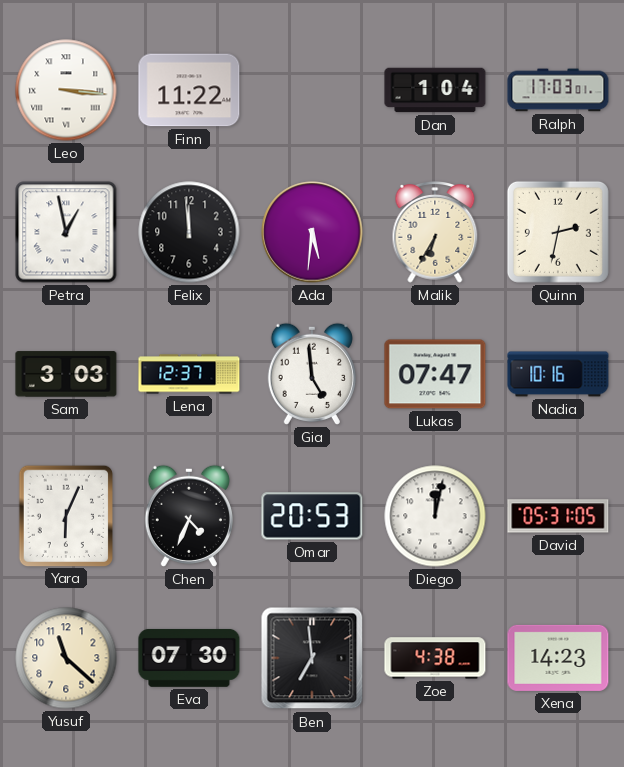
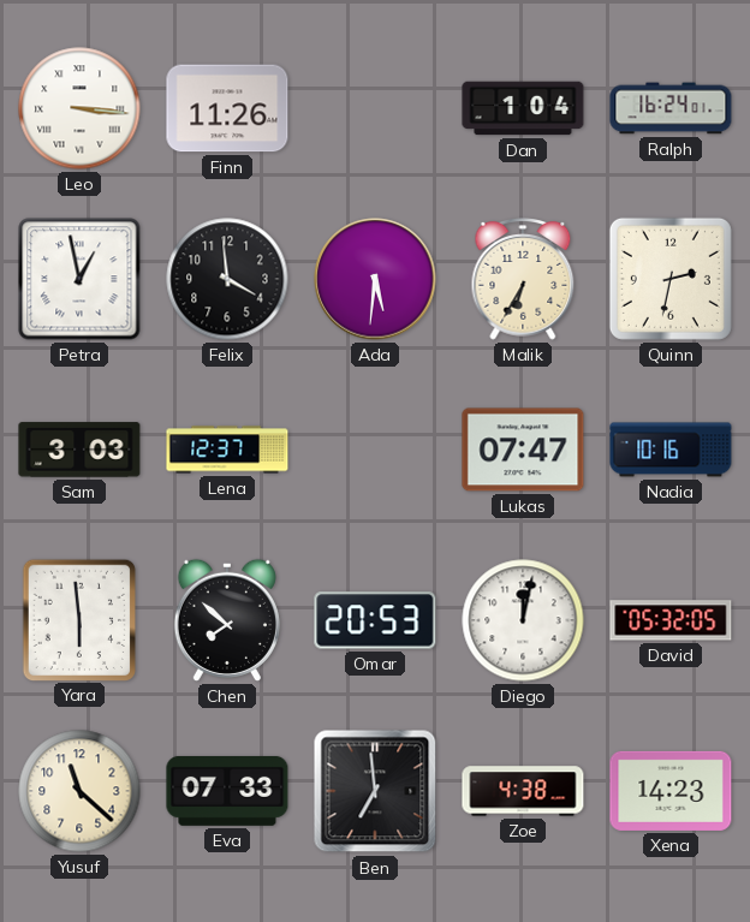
Finn: 11:22 -> 11:26 (227, 108)
Ralph: 17:03 -> 16:24 (671, 108)
Felix: 11:59 -> 3:59 (227, 279)
Gia: 4:59 -> none (312, 374)
Yara: 6:04 -> 5:59 (78, 619)
Chen: 4:34 -> 7:52 (227, 620)
David: 05:31 -> 05:32 (671, 620)
Eva: 07:30 -> 07:33 (227, 791)
